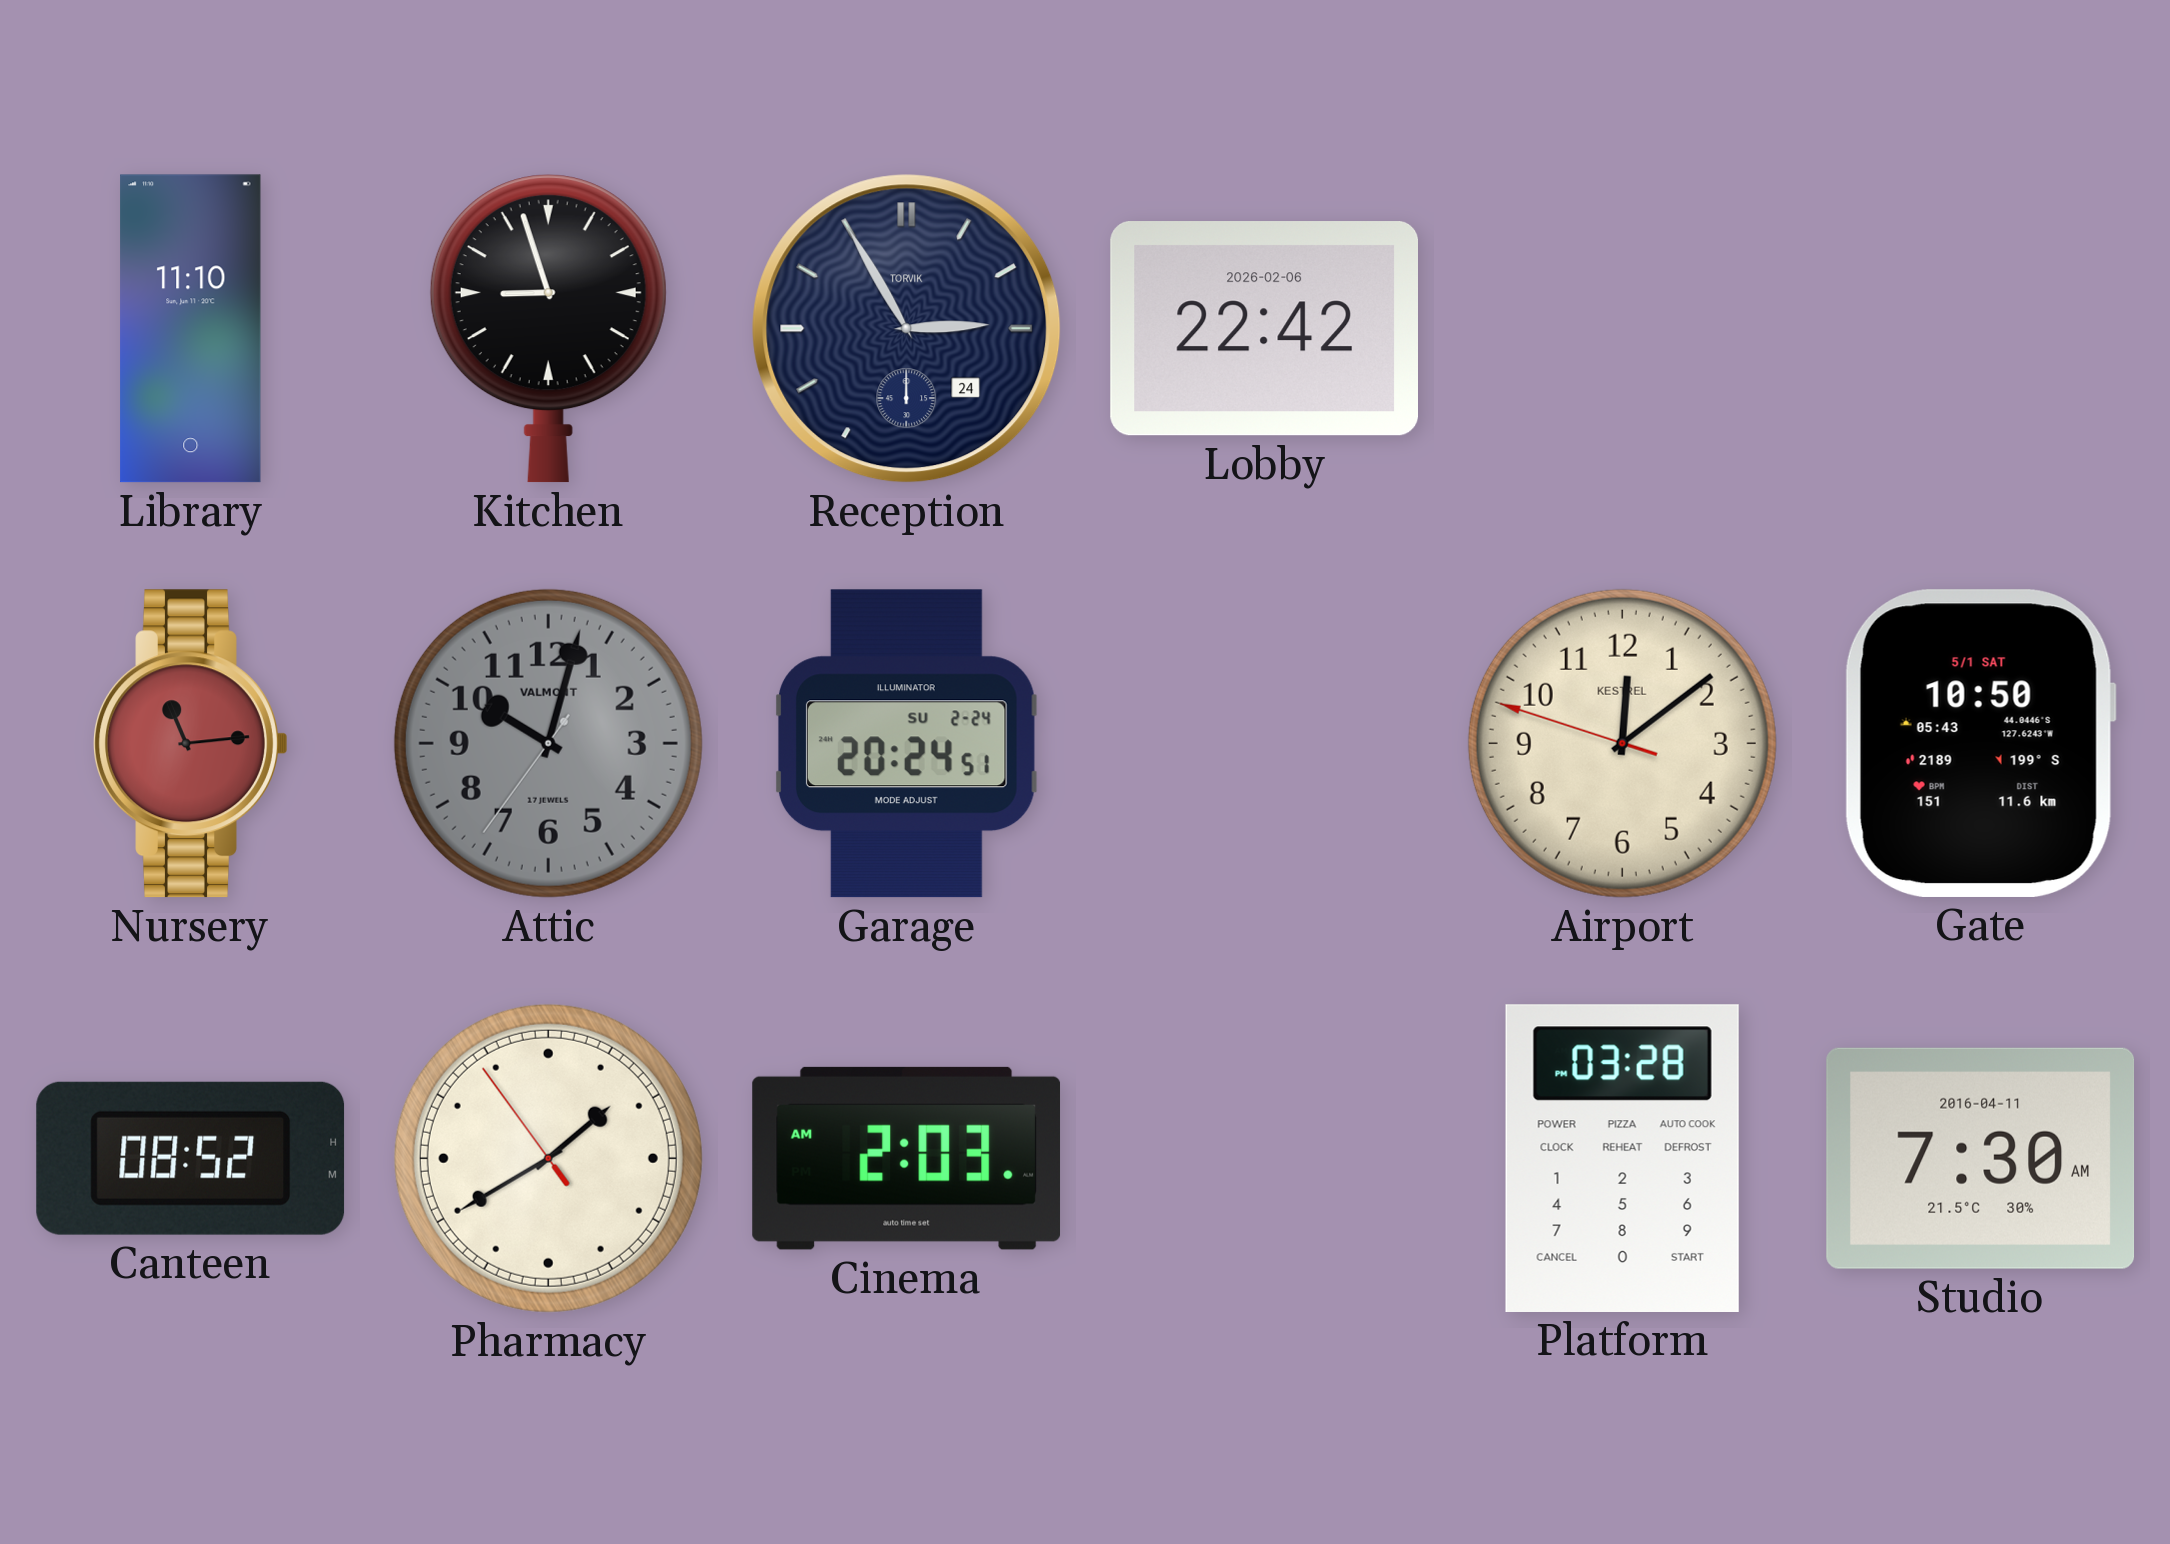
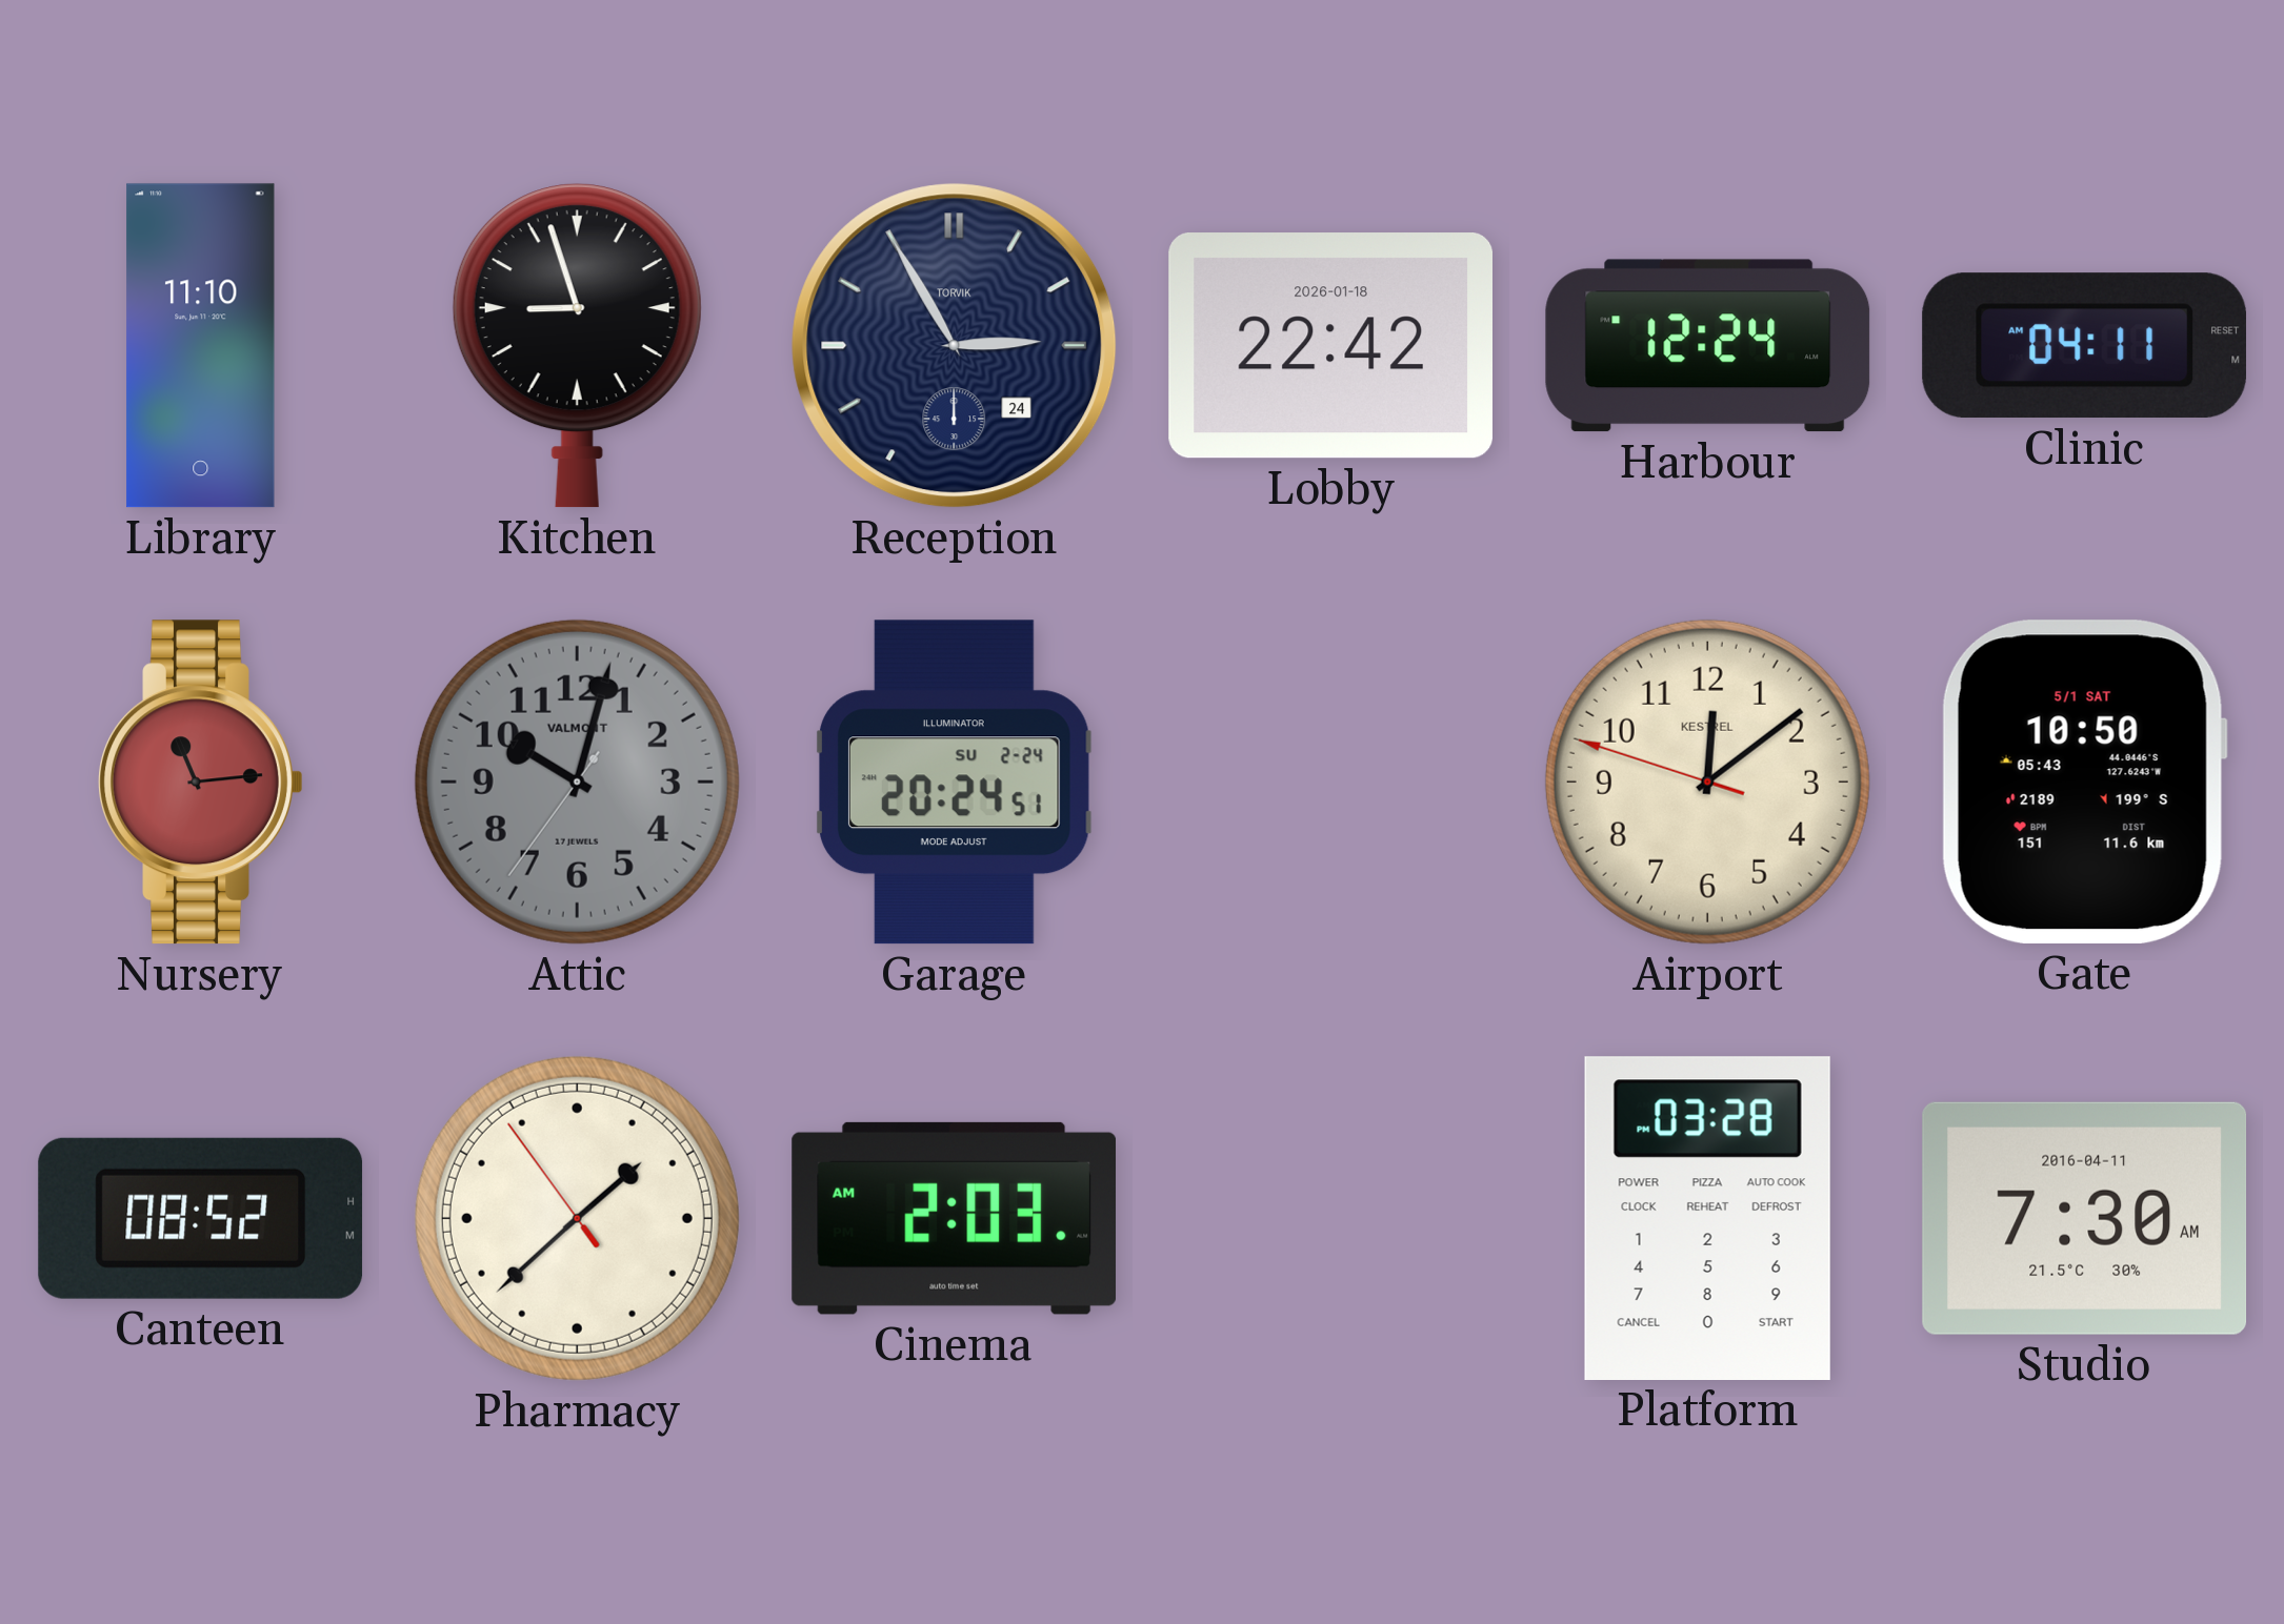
Lobby date: 2026-02-06 -> 2026-01-18 (1330, 346)
Harbour: none -> 12:24 (1708, 346)
Clinic: none -> 04:11 (2084, 346)
Pharmacy: 1:39 -> 1:37 (577, 1218)
